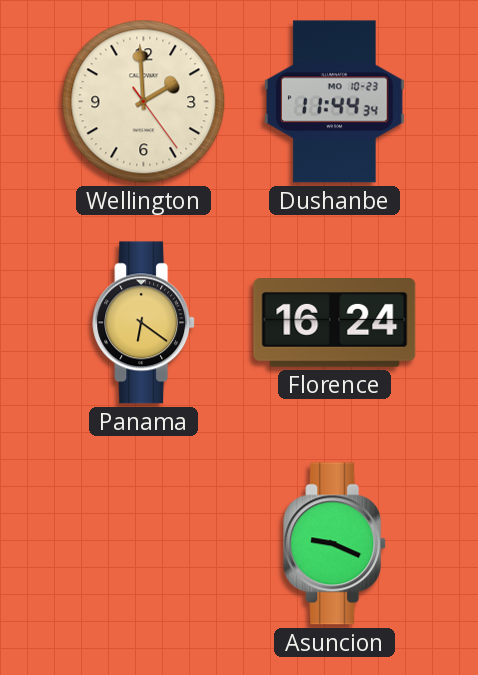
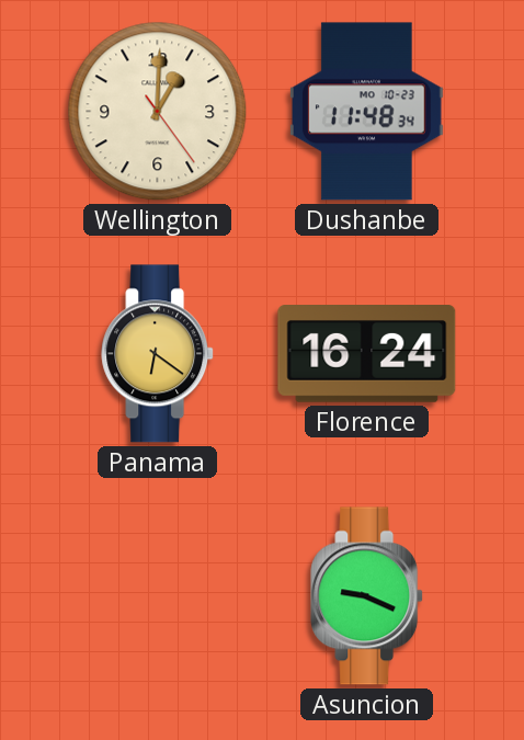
Wellington: 1:59 -> 1:00 (158, 112)
Dushanbe: 11:44 -> 11:48 (366, 112)
